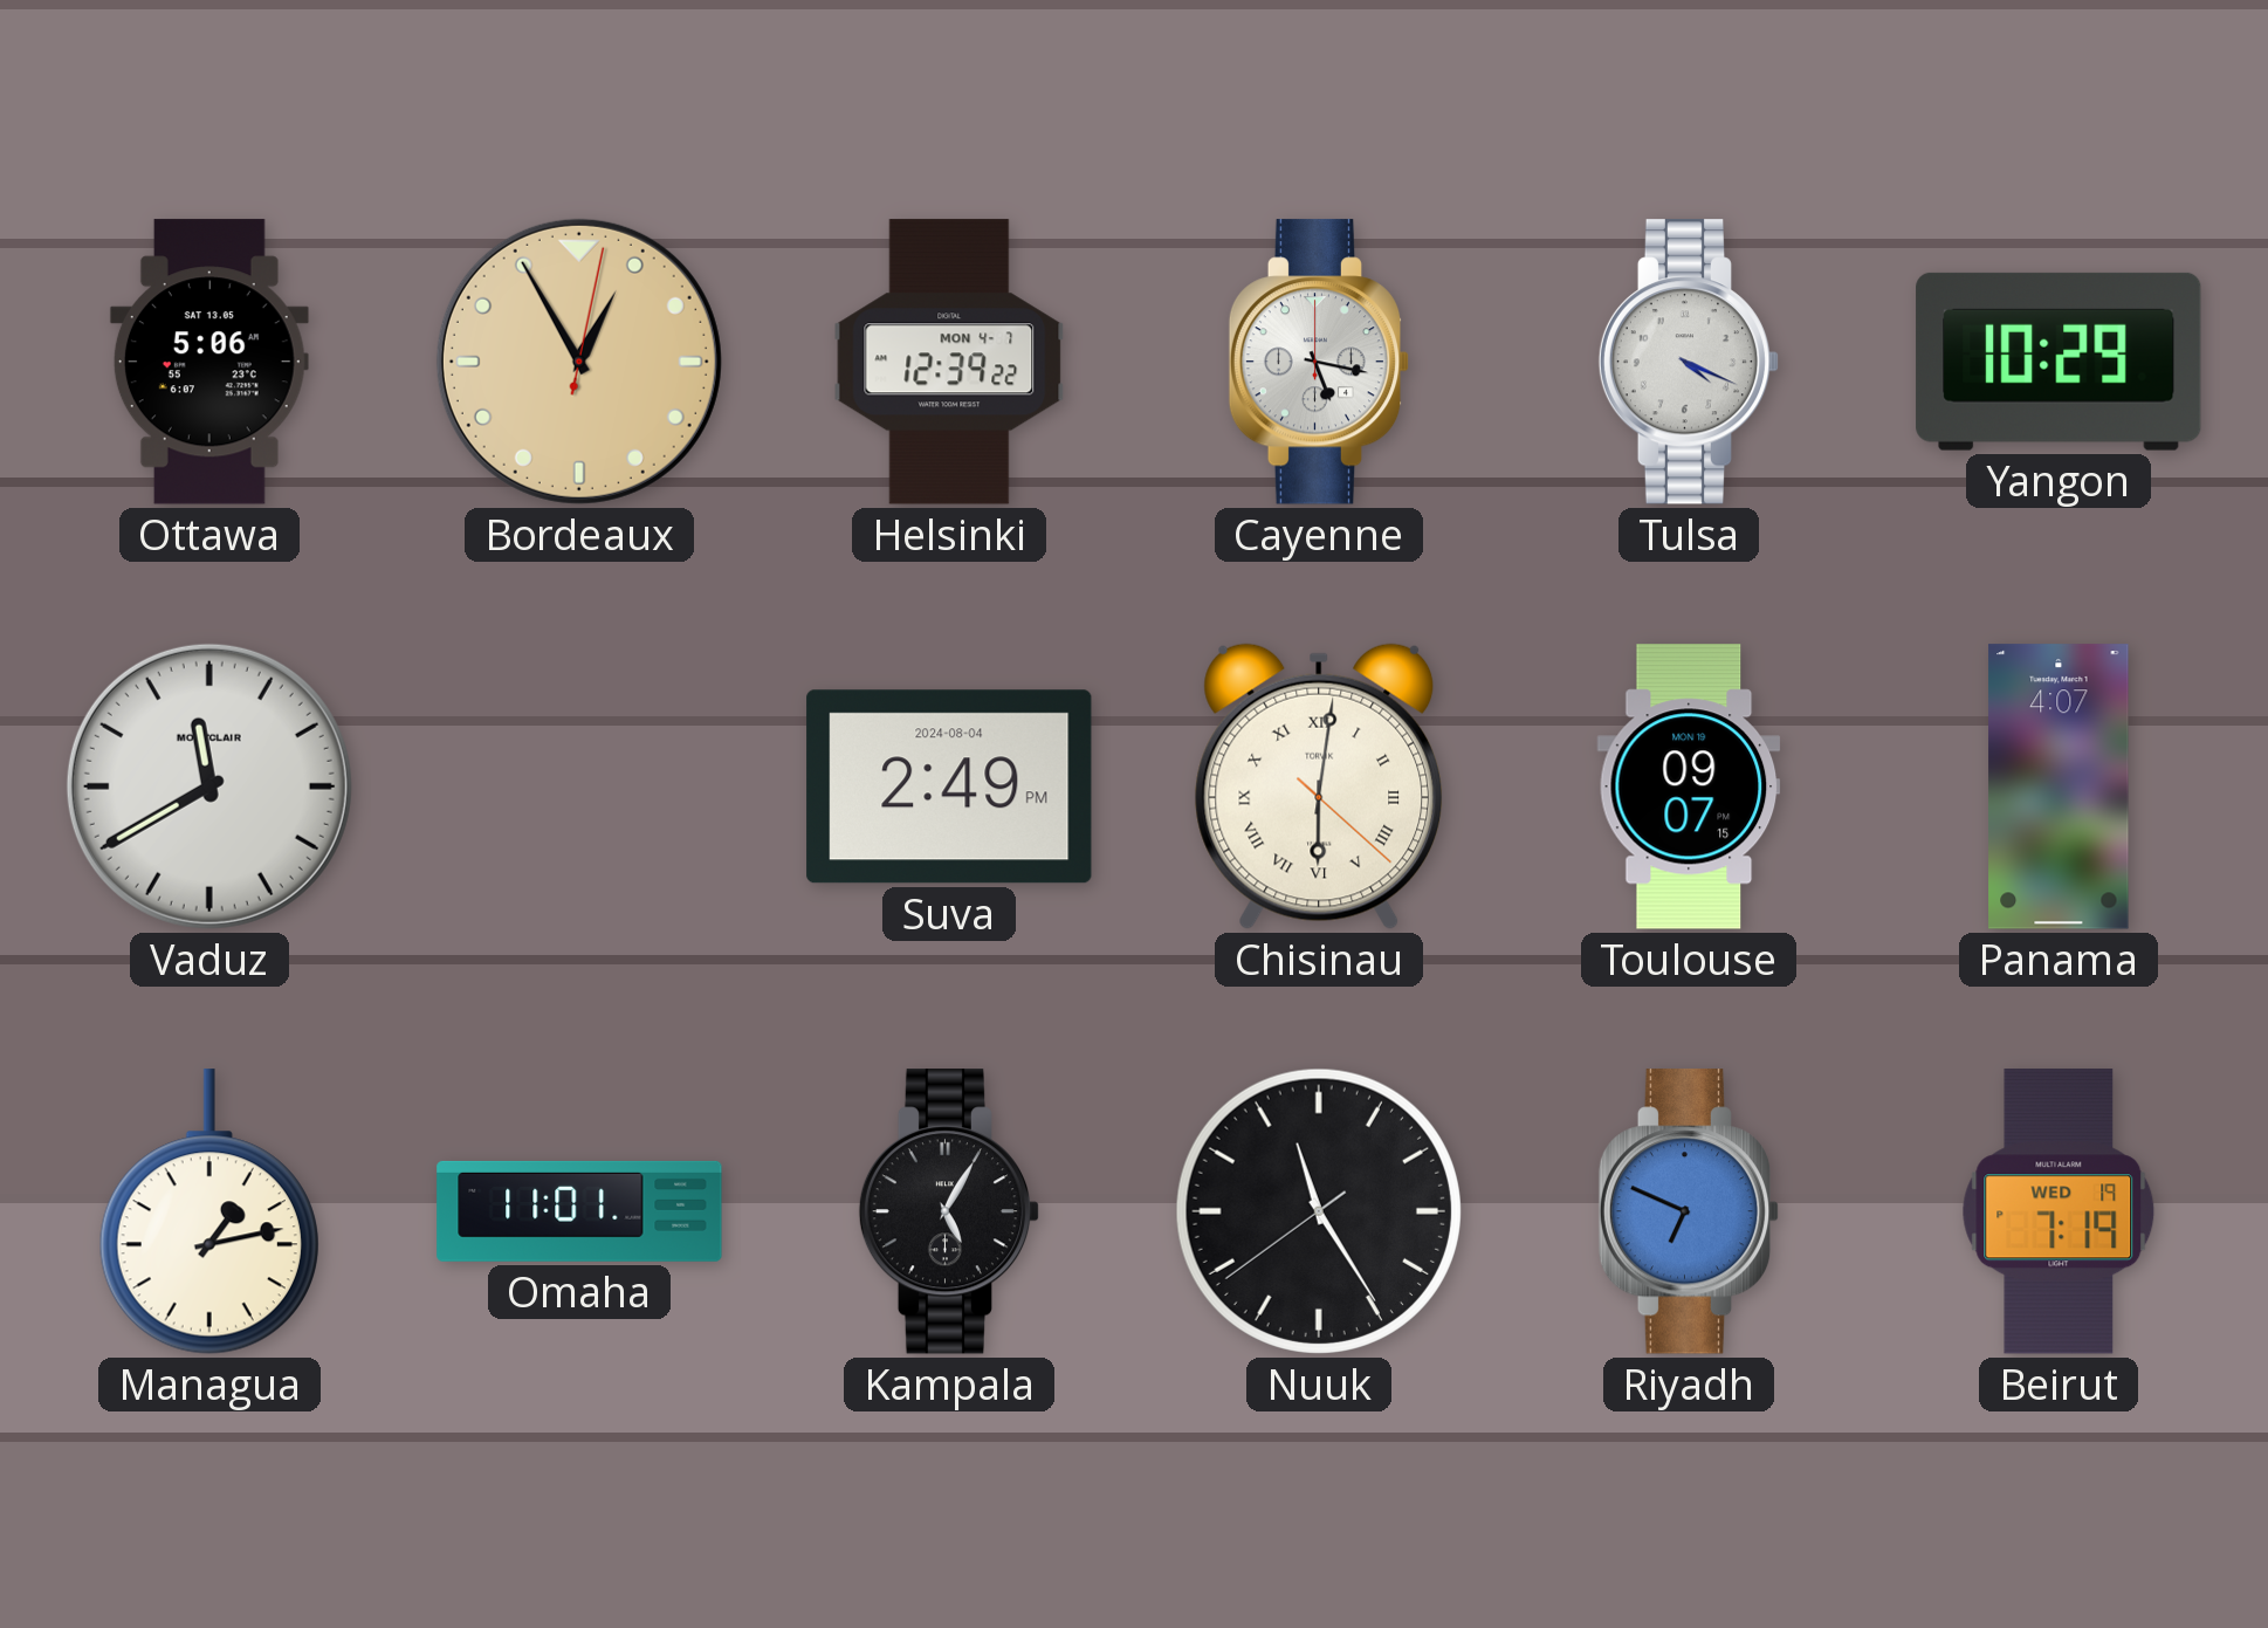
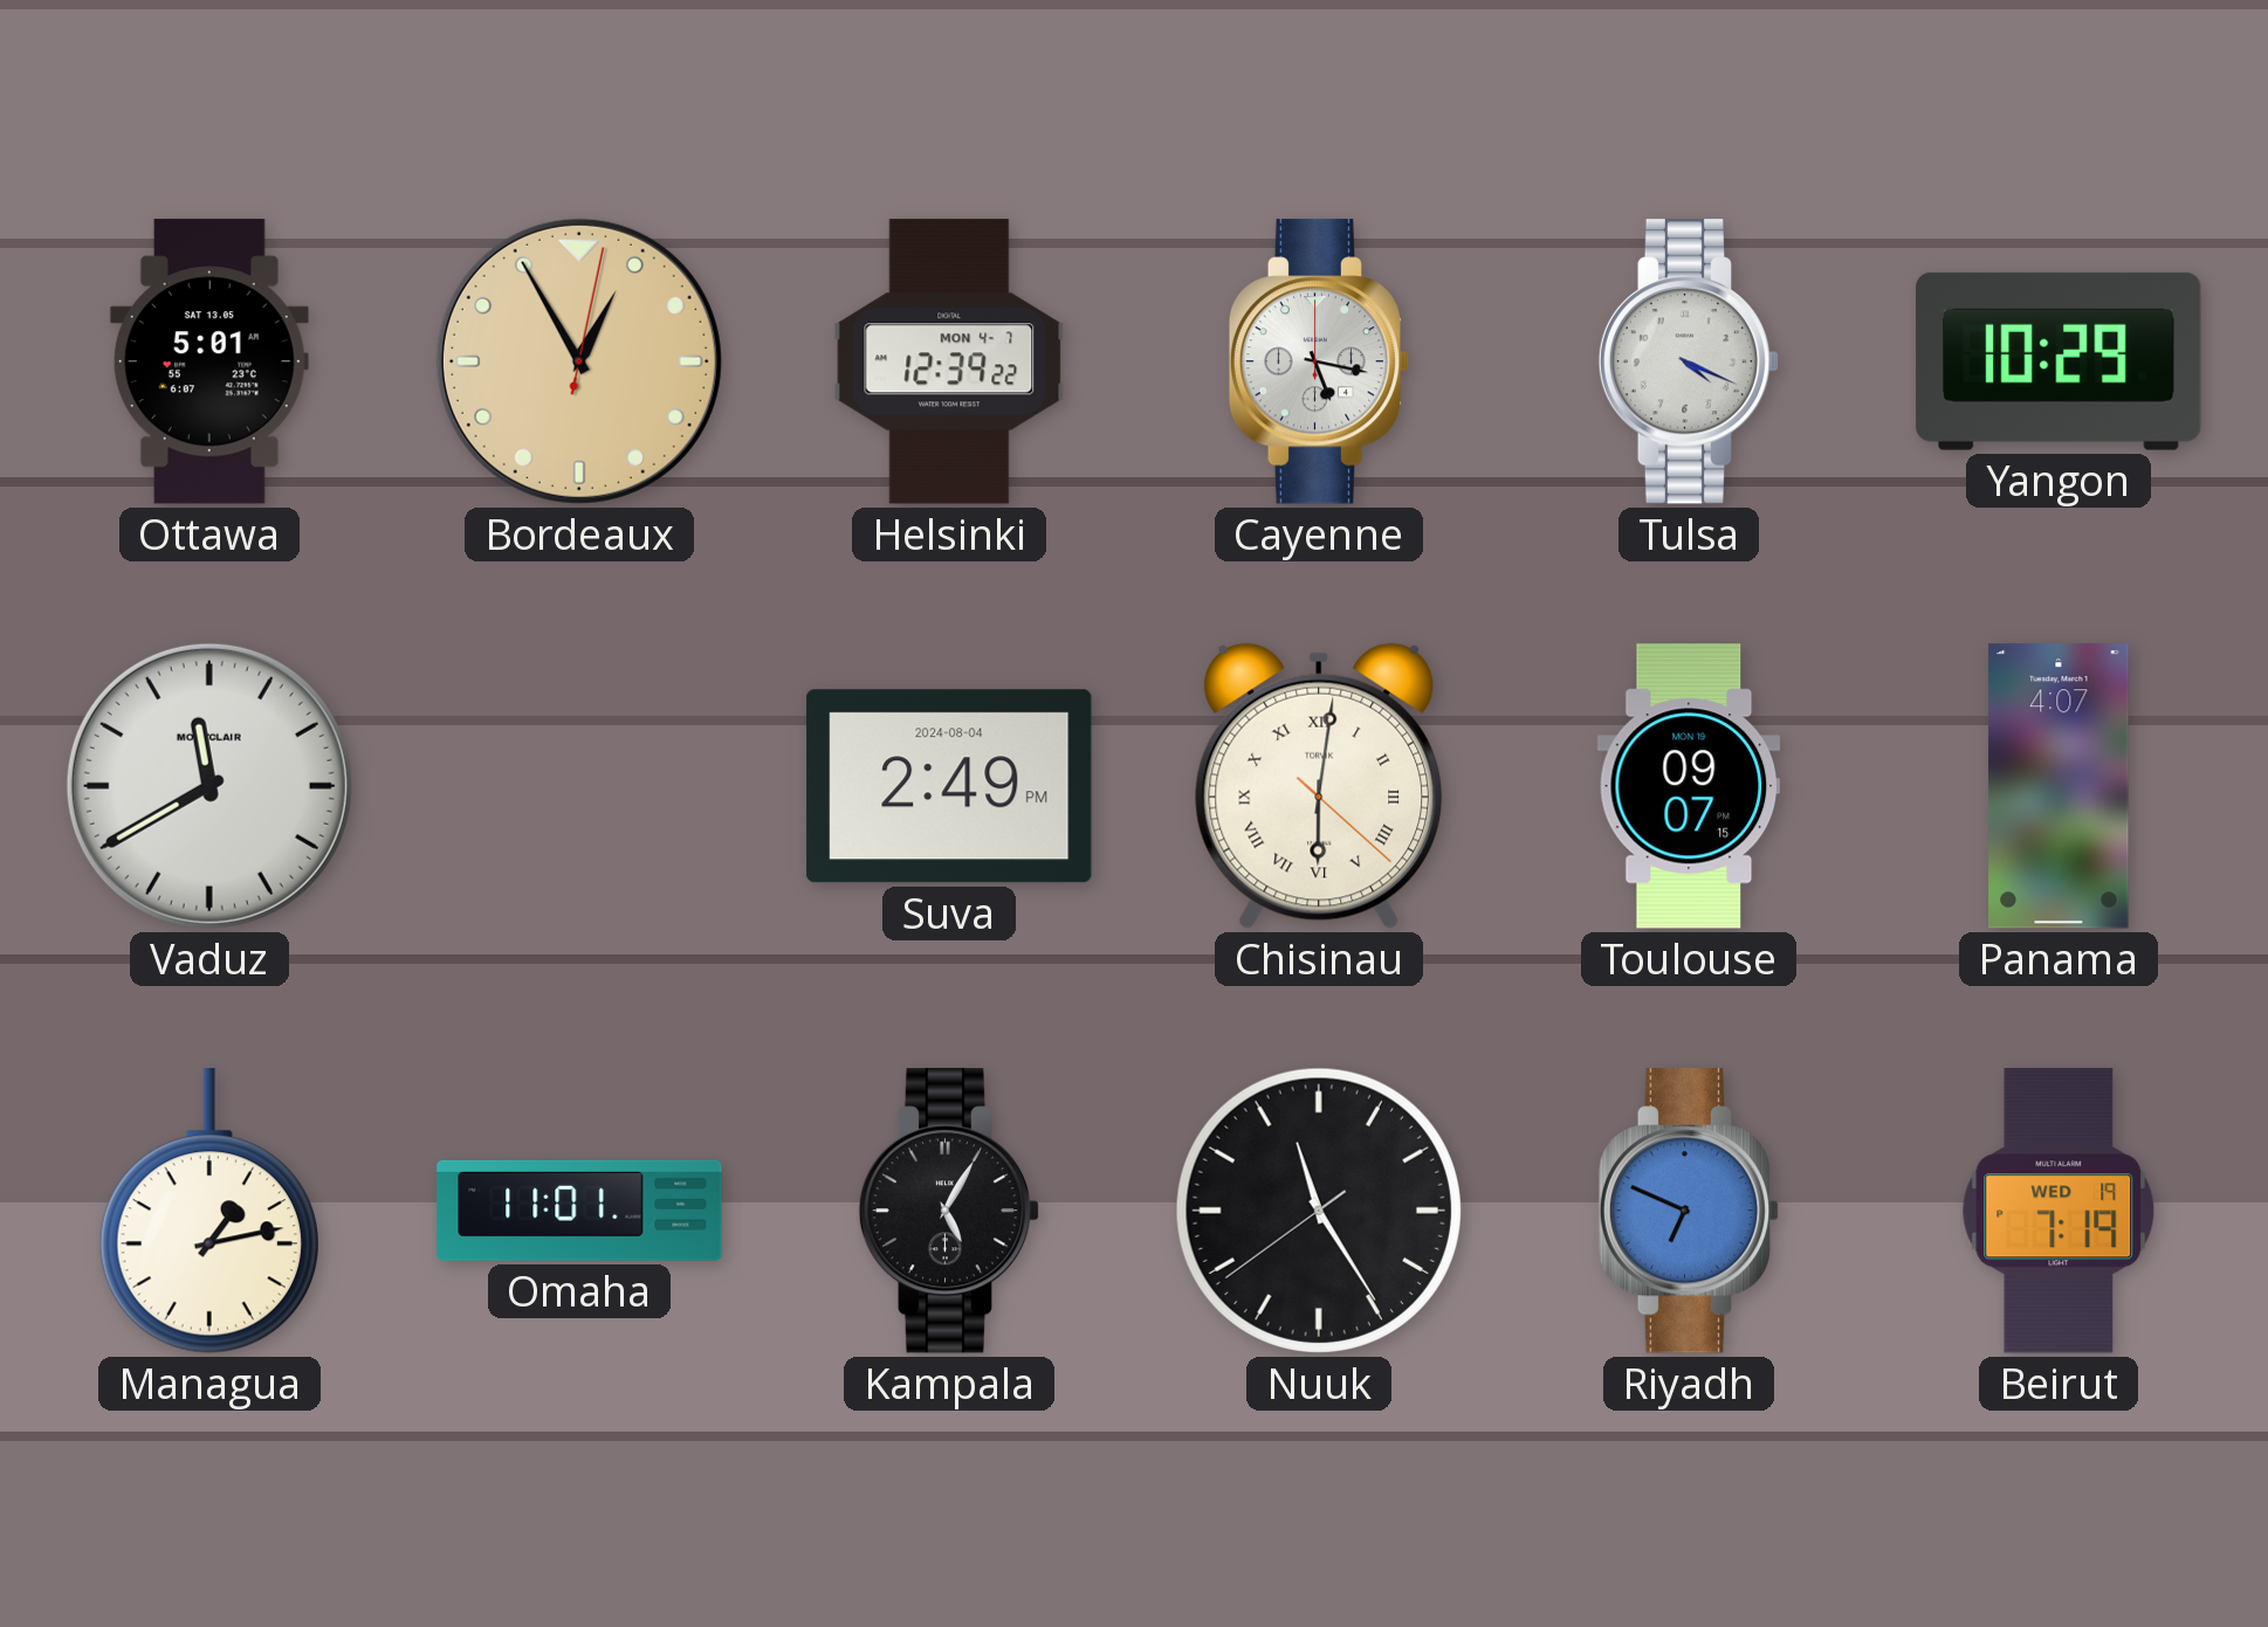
Ottawa: 5:06 -> 5:01 (209, 361)
